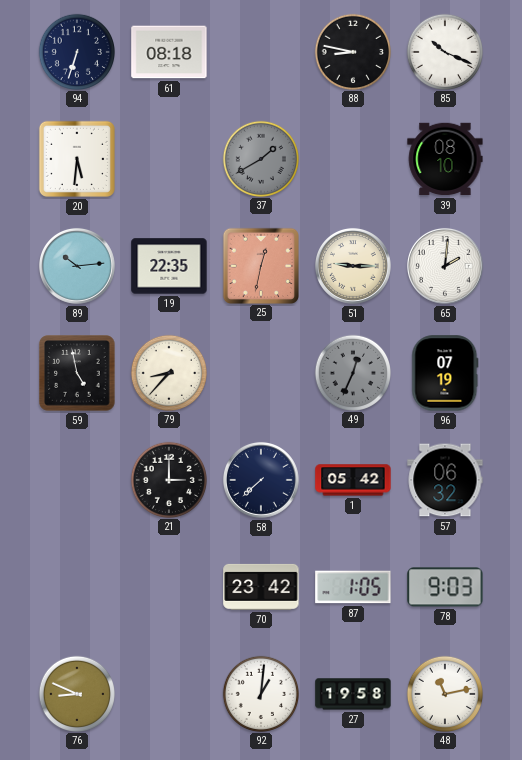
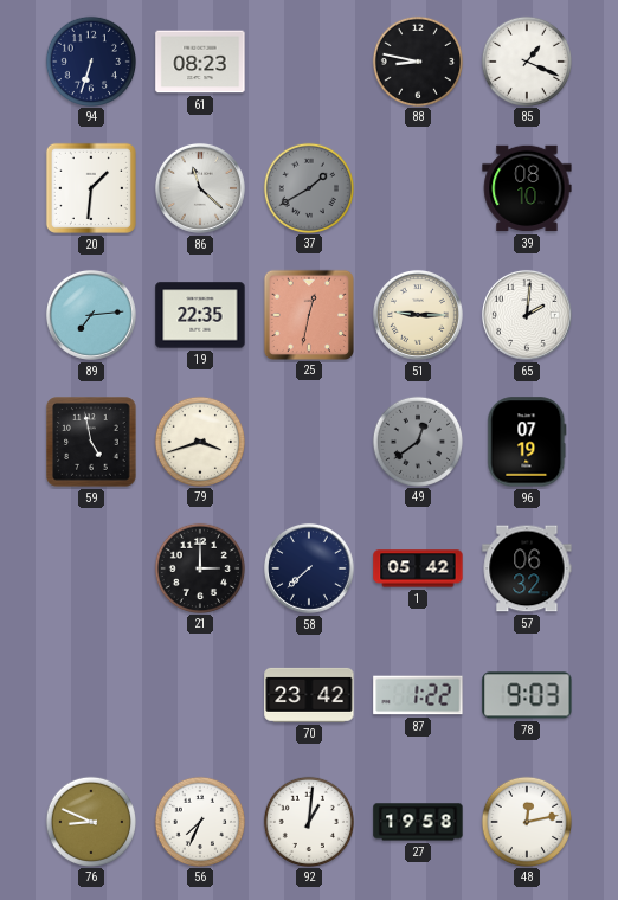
61: 08:18 -> 08:23 (200, 62)
85: 10:19 -> 1:19 (526, 60)
20: 5:31 -> 1:31 (91, 188)
86: none -> 11:22 (200, 188)
89: 10:14 -> 7:14 (91, 315)
79: 8:37 -> 3:42 (199, 441)
49: 12:34 -> 12:39 (417, 441)
87: 1:05 -> 1:22 (418, 695)
56: none -> 7:34 (199, 821)
48: 11:13 -> 12:13 (526, 821)
